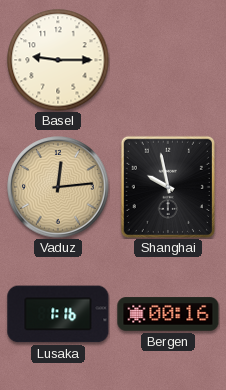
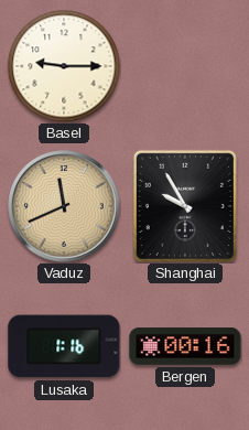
Vaduz: 12:14 -> 11:41 (64, 206)
Shanghai: 9:58 -> 9:55 (185, 206)
